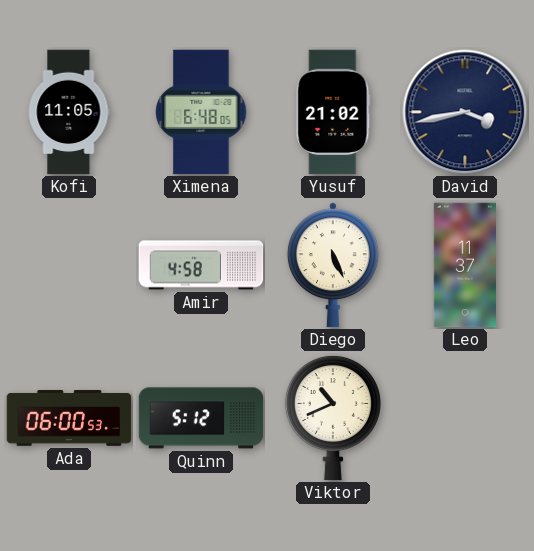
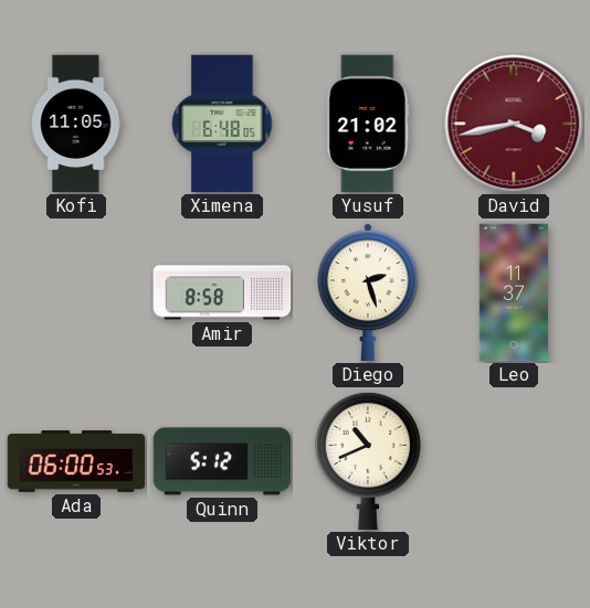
David dial: navy -> burgundy (514, 124)
Amir: 4:58 -> 8:58 (222, 292)
Diego: 5:26 -> 2:27 (368, 292)
